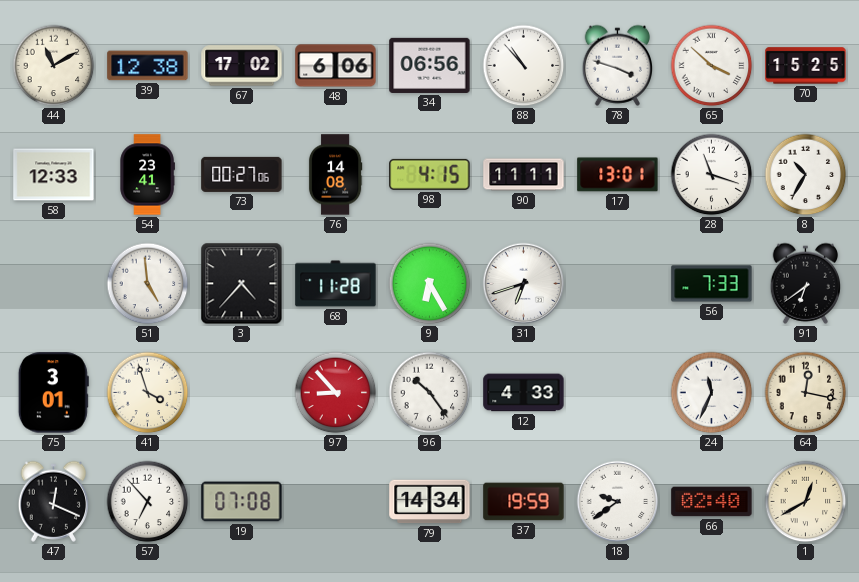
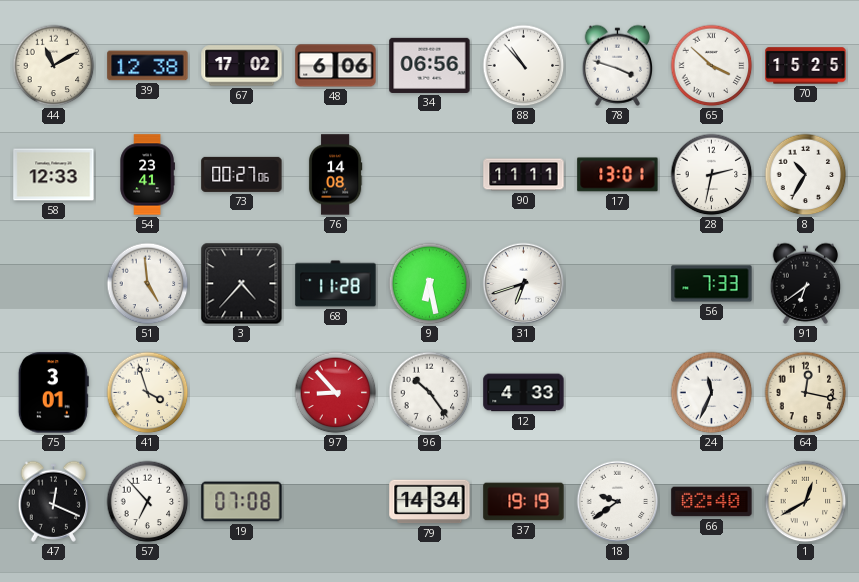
98: 4:15 -> none (430, 174)
28: 11:18 -> 2:32 (712, 175)
9: 6:25 -> 6:28 (430, 284)
37: 19:59 -> 19:19 (524, 502)
